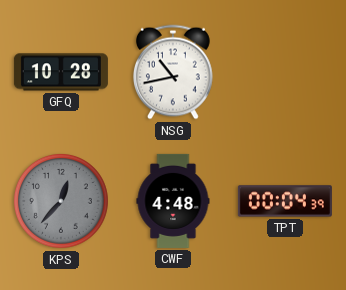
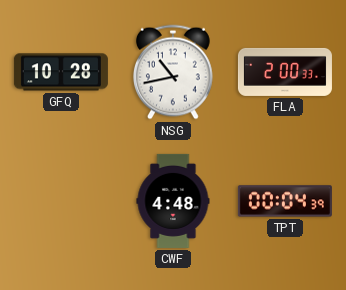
FLA: none -> 2:00 (285, 72)
KPS: 12:37 -> none (61, 201)
